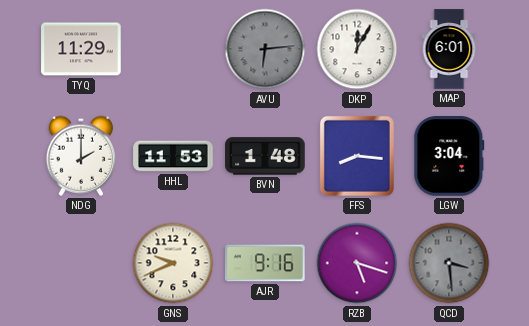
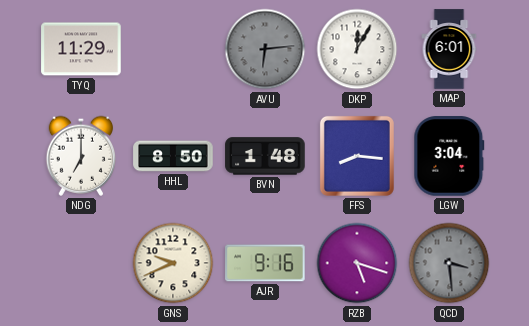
NDG: 2:00 -> 7:00 (80, 156)
HHL: 11:53 -> 8:50 (173, 156)
